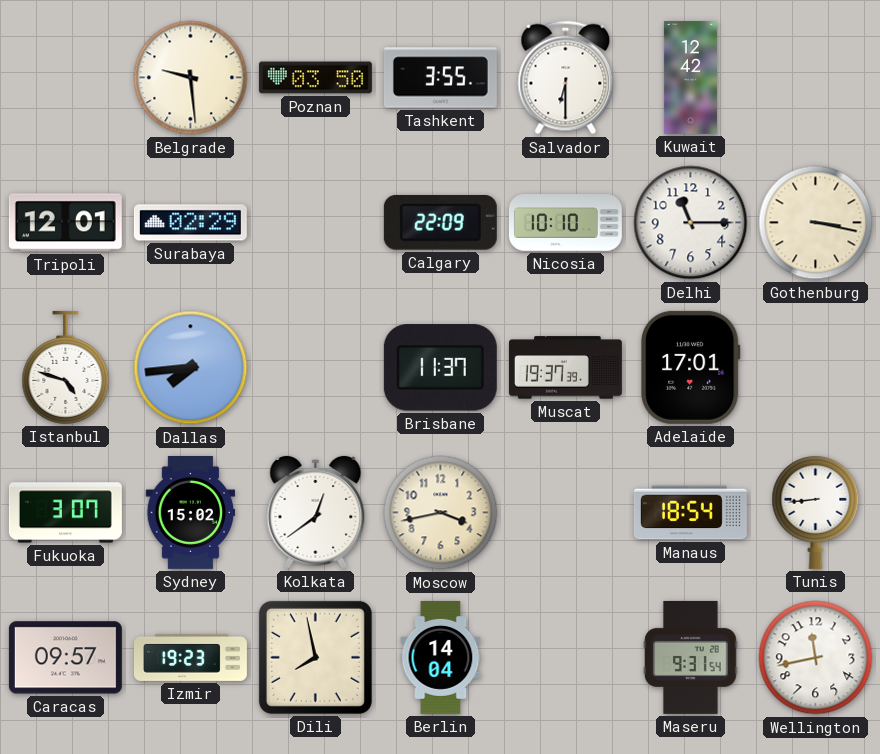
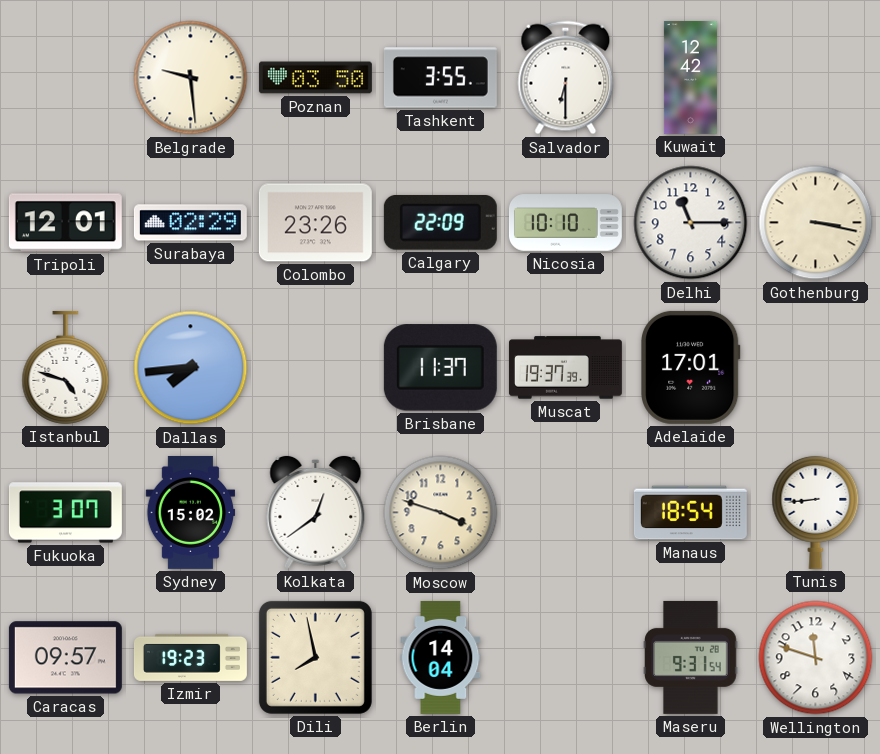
Colombo: none -> 23:26 (315, 223)
Moscow: 3:43 -> 3:48 (441, 513)
Wellington: 11:43 -> 11:48 (816, 658)
